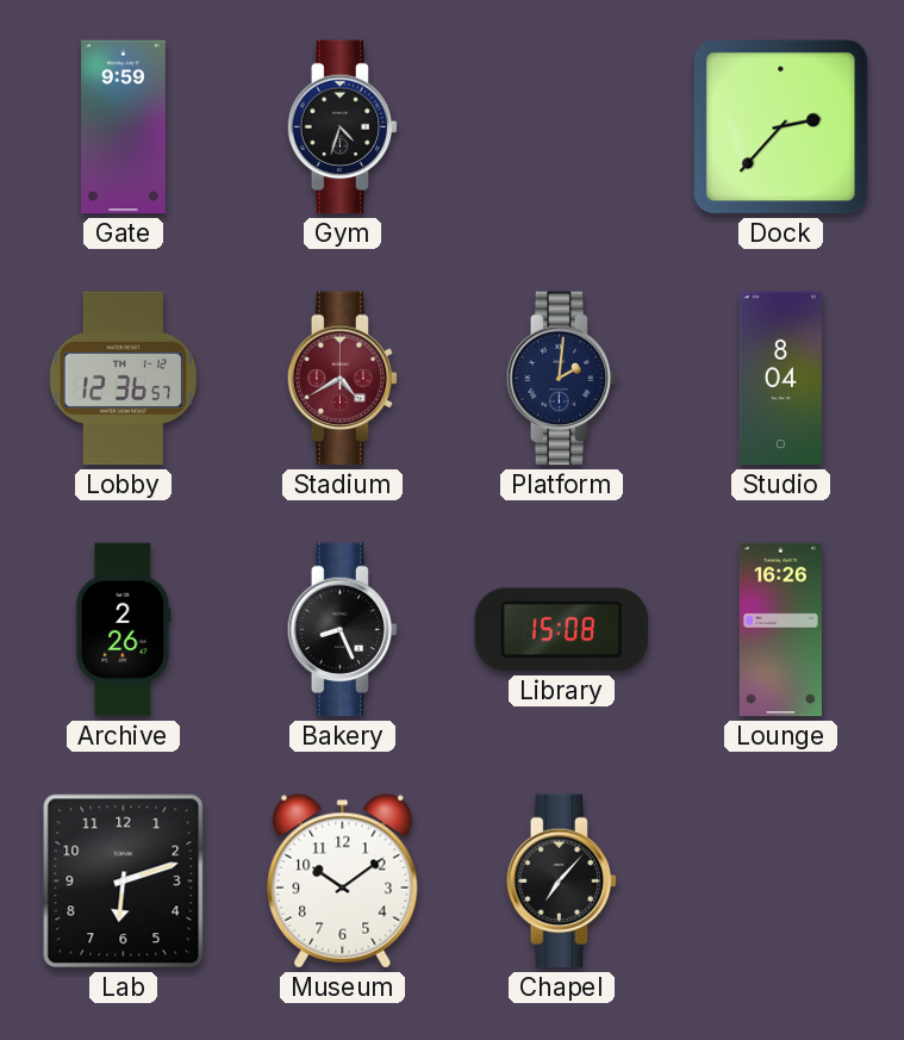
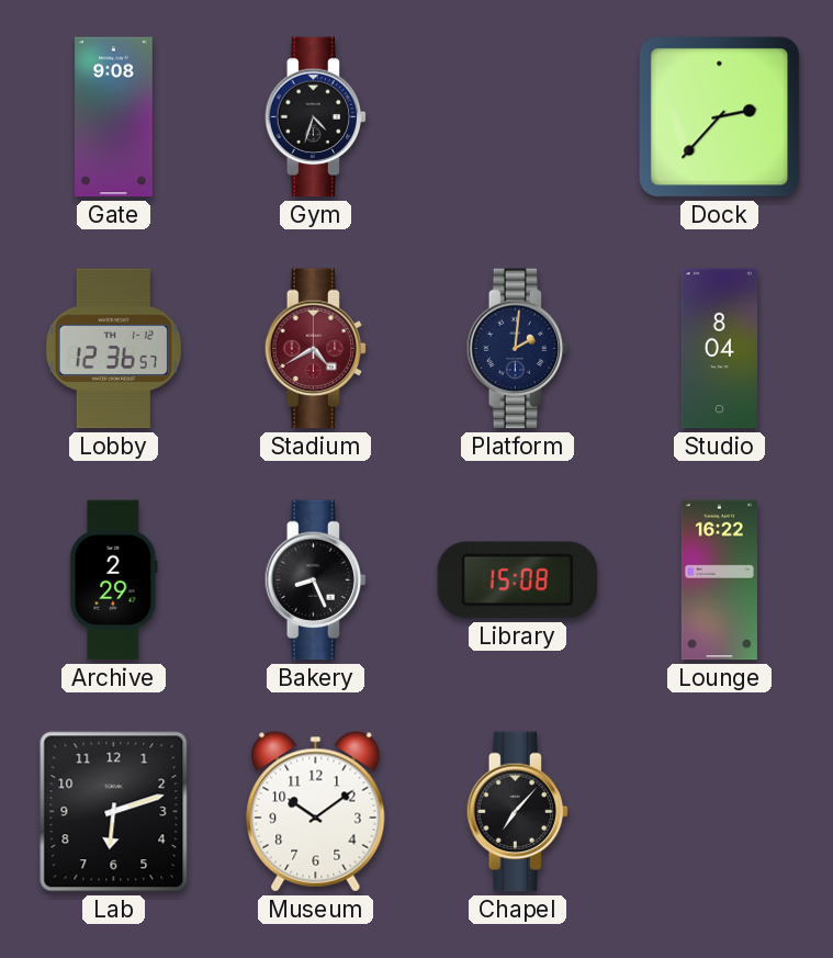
Gate: 9:59 -> 9:08 (114, 117)
Archive: 2:26 -> 2:29 (114, 581)
Lounge: 16:26 -> 16:22 (719, 581)
